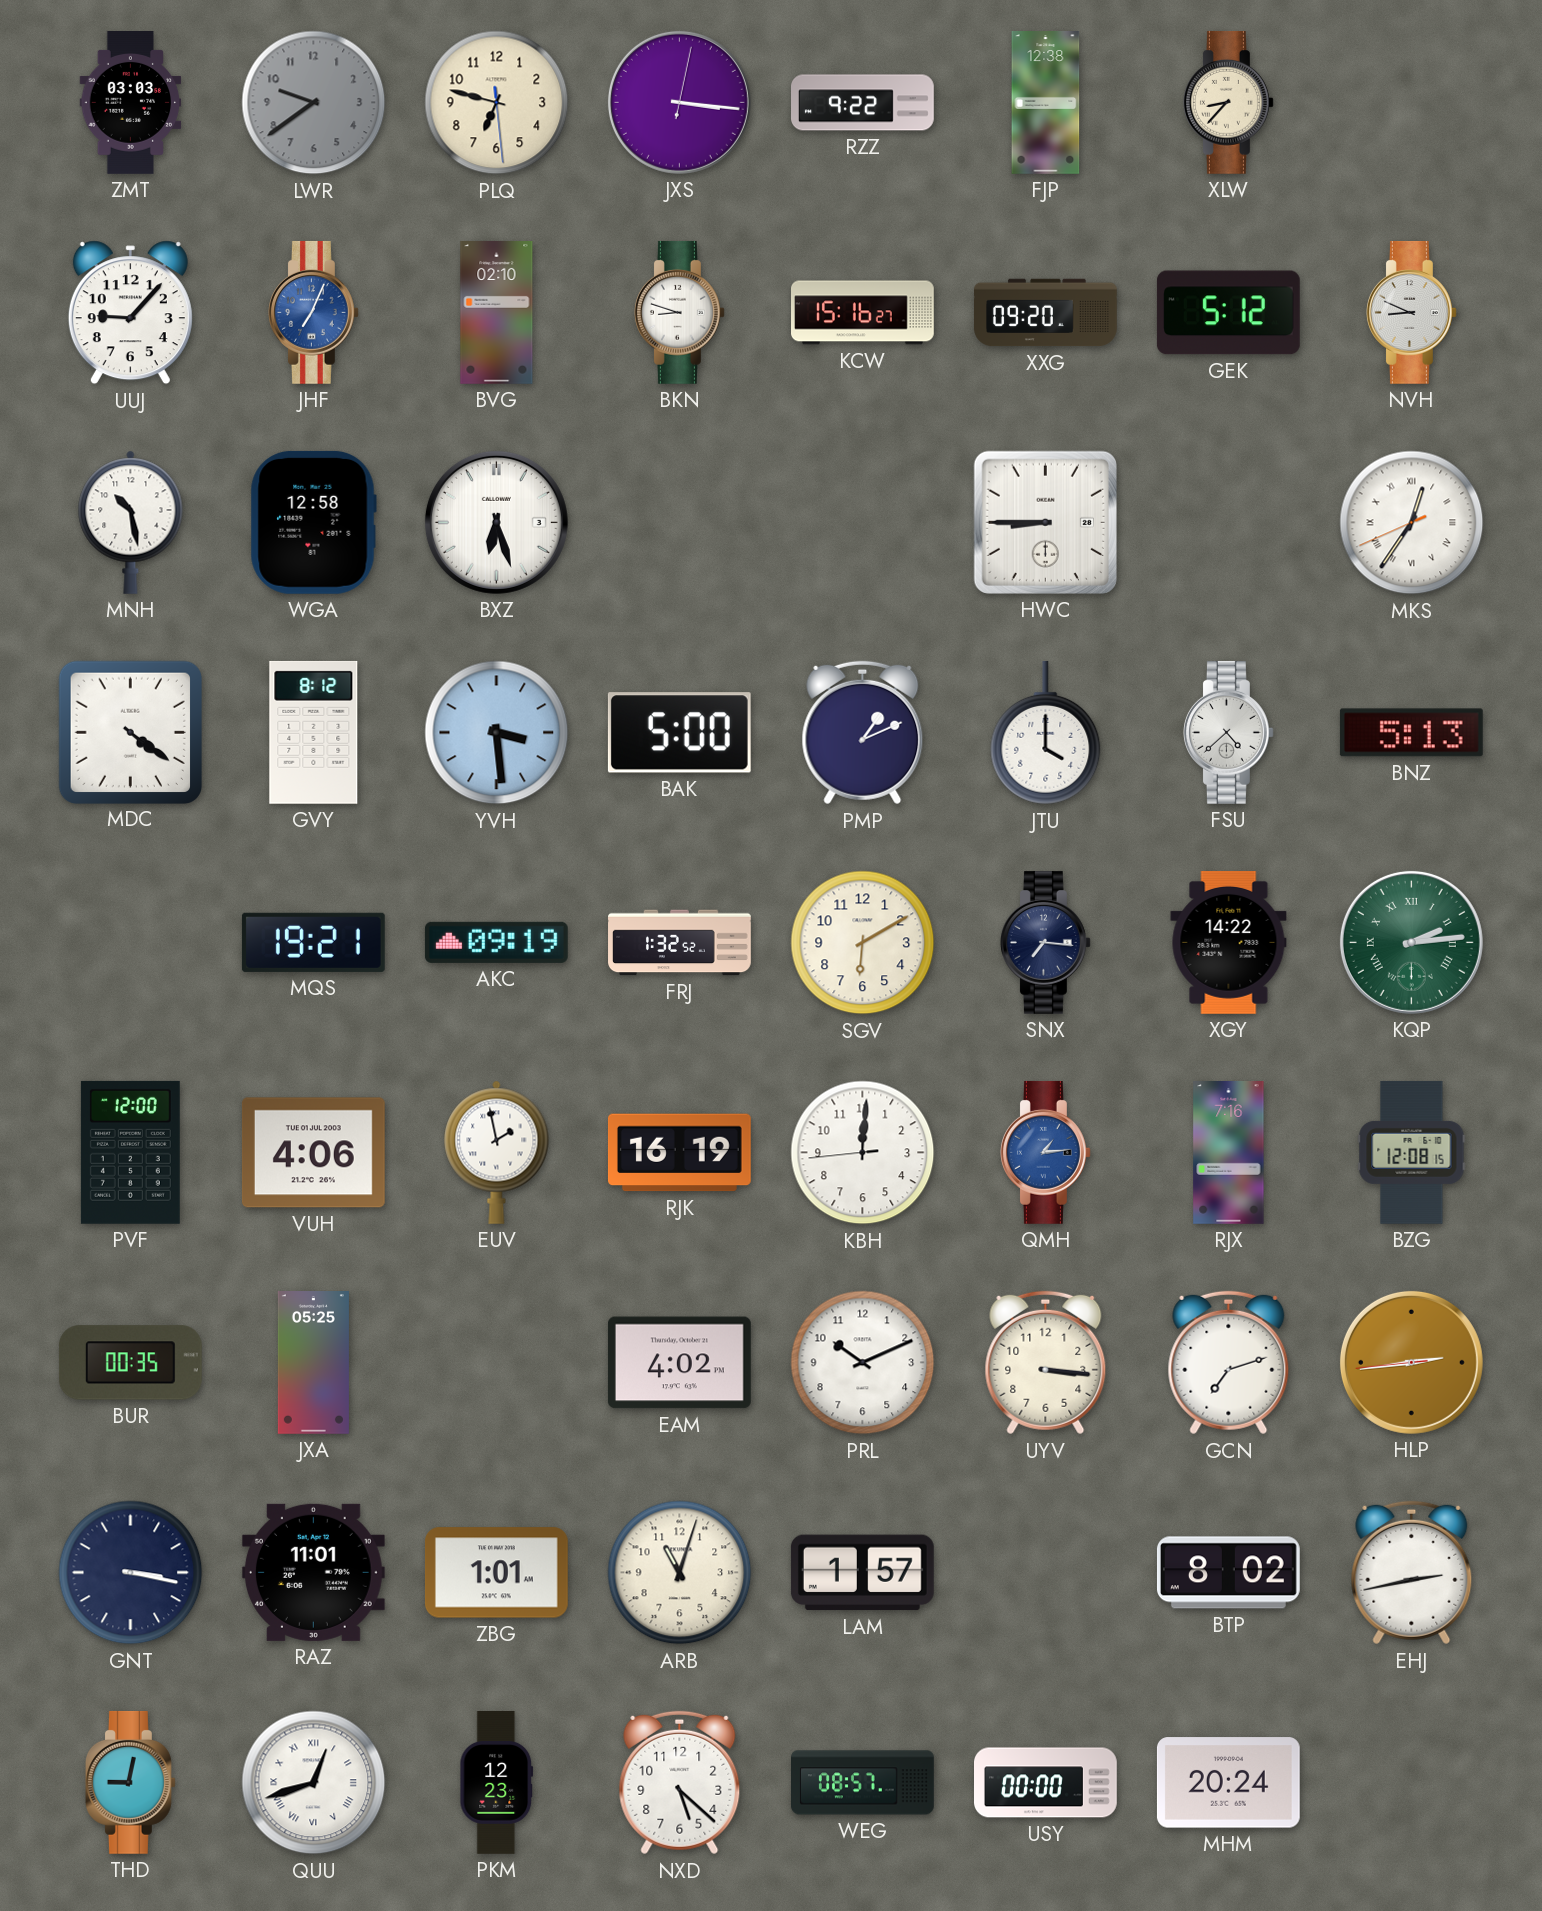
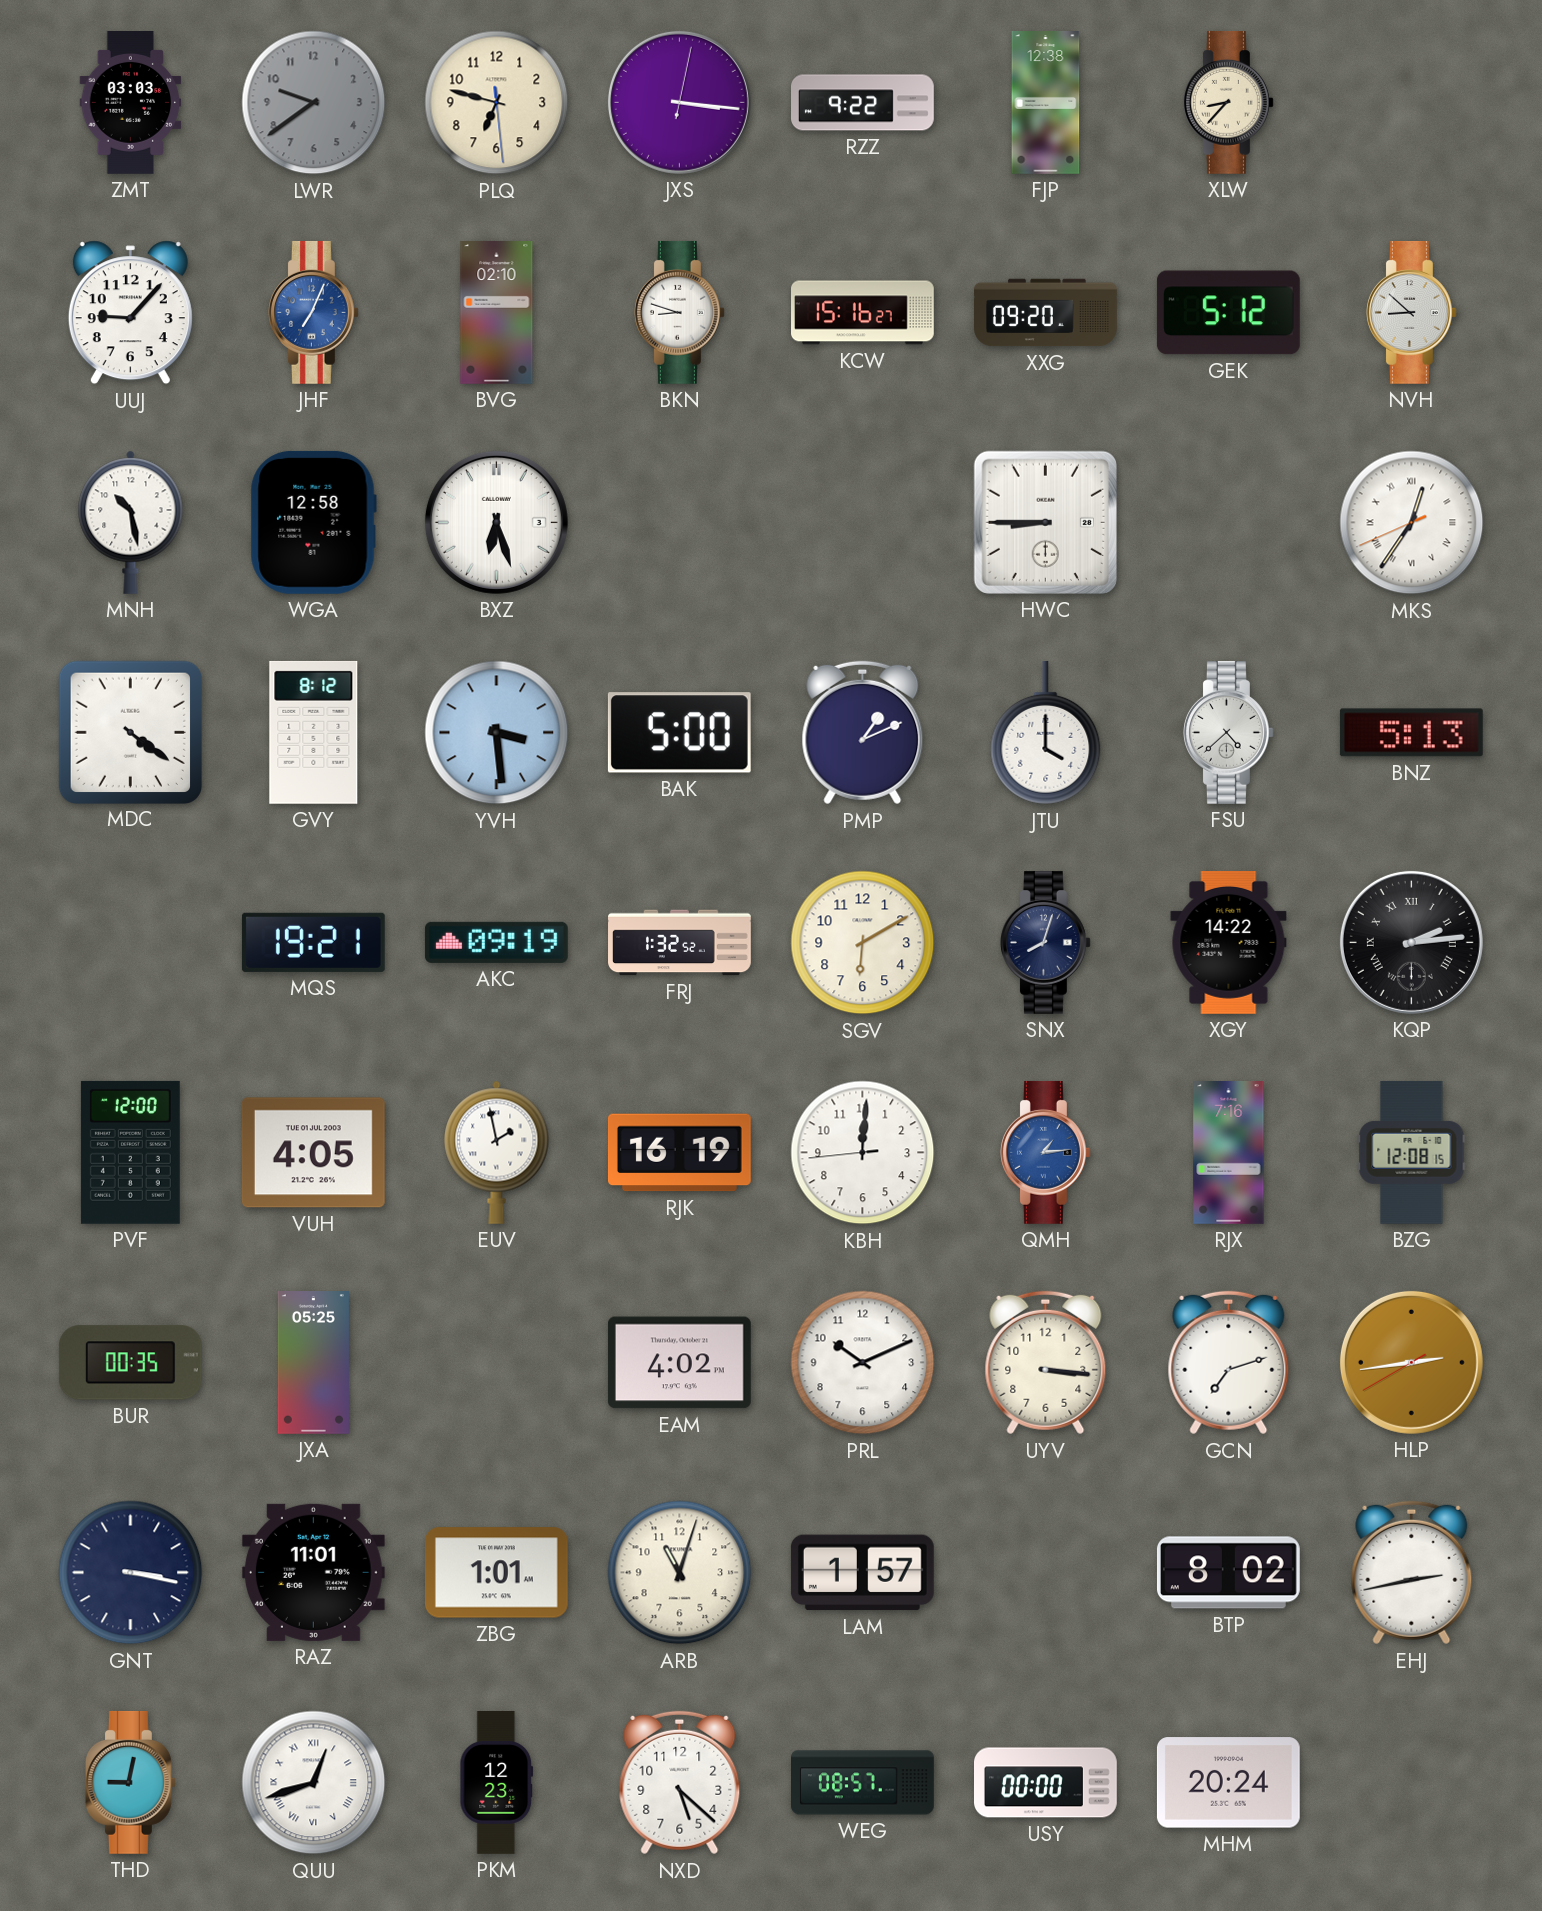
NVH: 8:49 -> 8:52 (1411, 312)
SNX: 7:16 -> 8:03 (1045, 942)
KQP dial: green -> black (1411, 942)
VUH: 4:06 -> 4:05 (313, 1153)
HLP: 2:43:44 -> 2:43:40 (1411, 1362)
